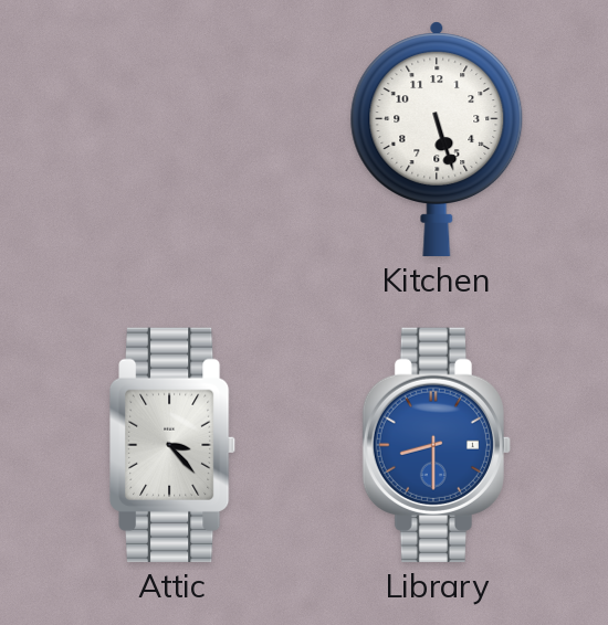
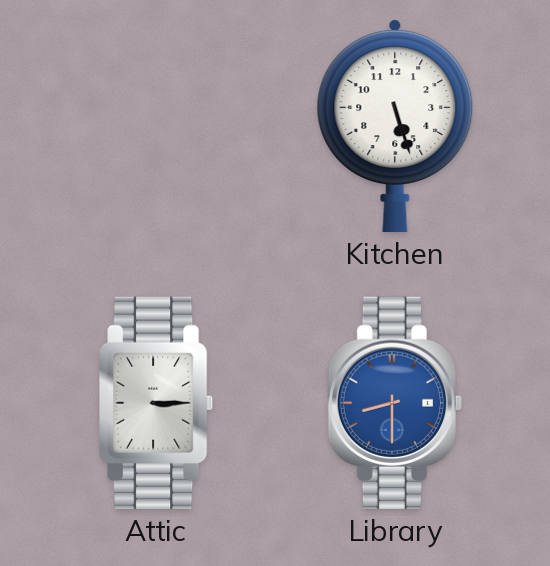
Attic: 3:23 -> 3:15 (157, 403)
